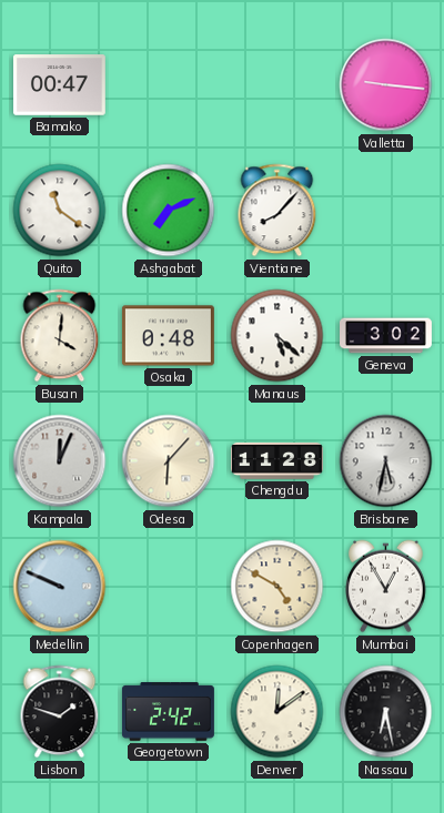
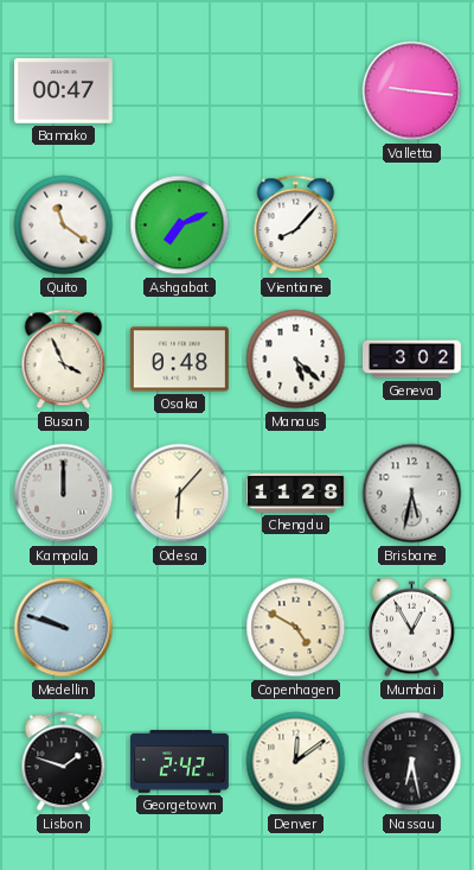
Busan: 4:01 -> 3:56 (64, 360)
Kampala: 12:04 -> 12:00 (64, 494)
Medellin: 9:49 -> 9:48 (64, 628)
